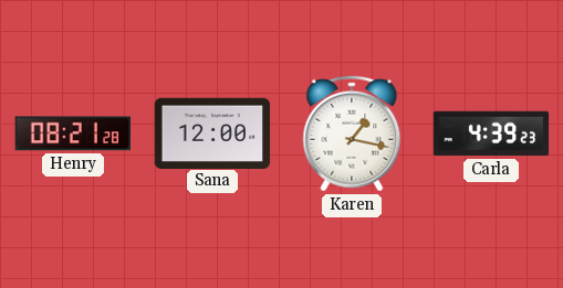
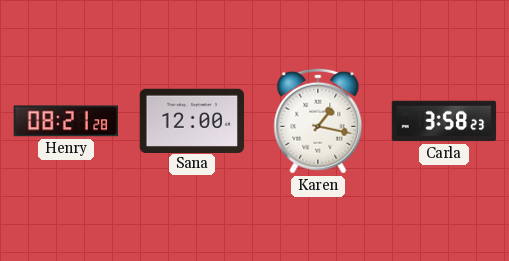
Carla: 4:39 -> 3:58 (444, 121)
